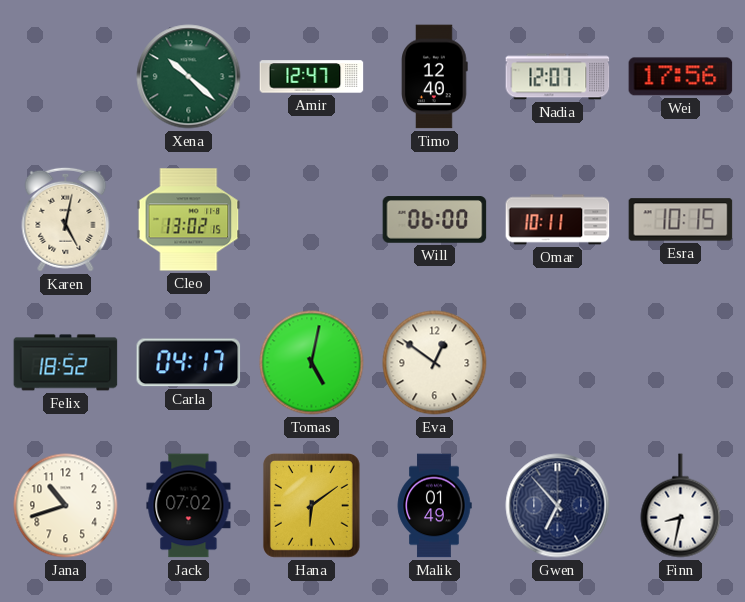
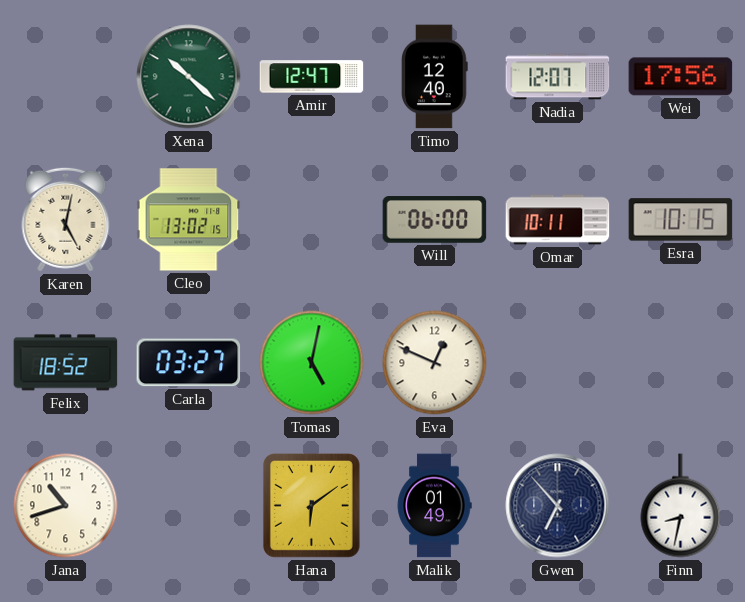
Carla: 04:17 -> 03:27 (189, 363)
Eva: 12:51 -> 12:49 (435, 363)
Jack: 07:02 -> none (189, 506)
